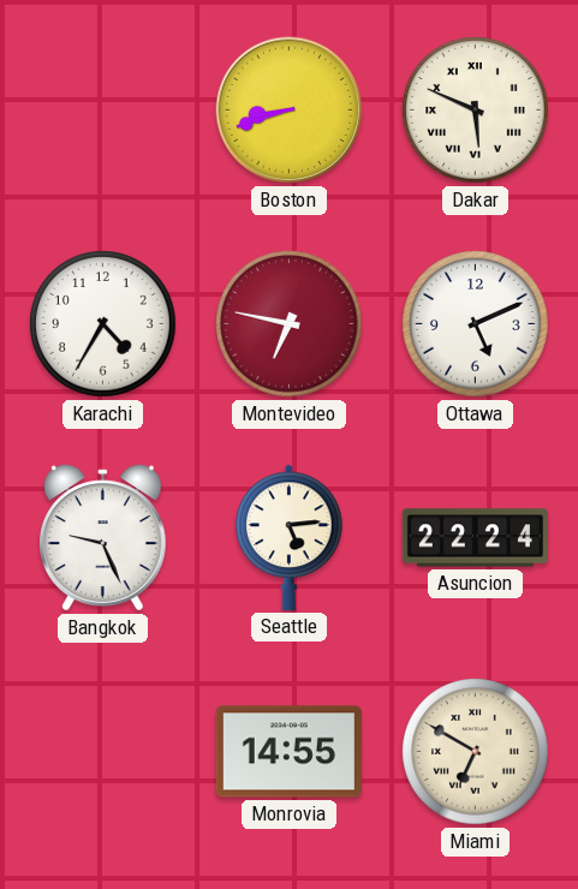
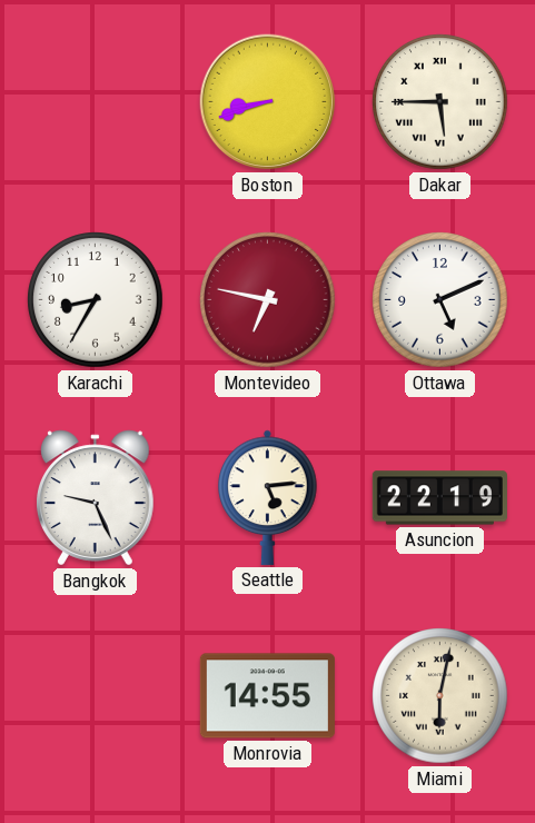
Dakar: 5:49 -> 5:45 (440, 102)
Karachi: 4:35 -> 8:35 (96, 300)
Asuncion: 22:24 -> 22:19 (439, 498)
Miami: 6:50 -> 6:02 (440, 696)
